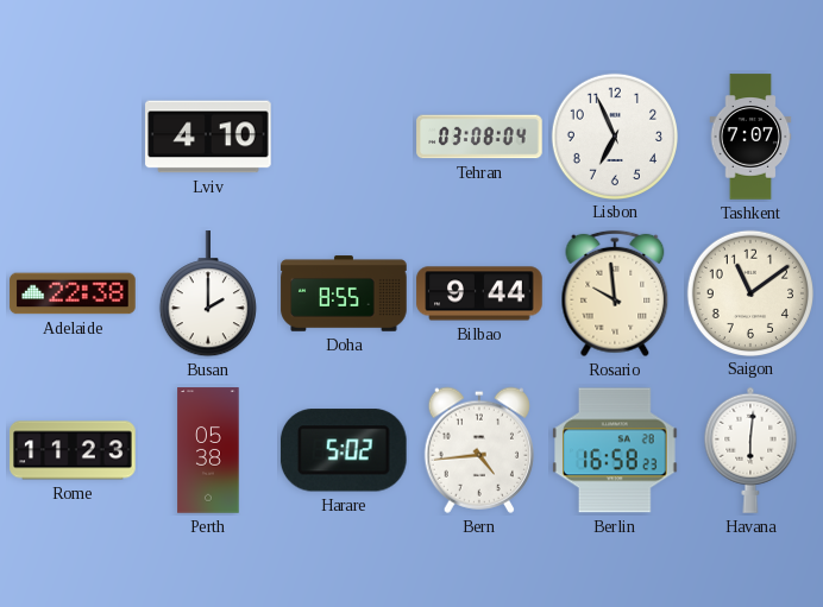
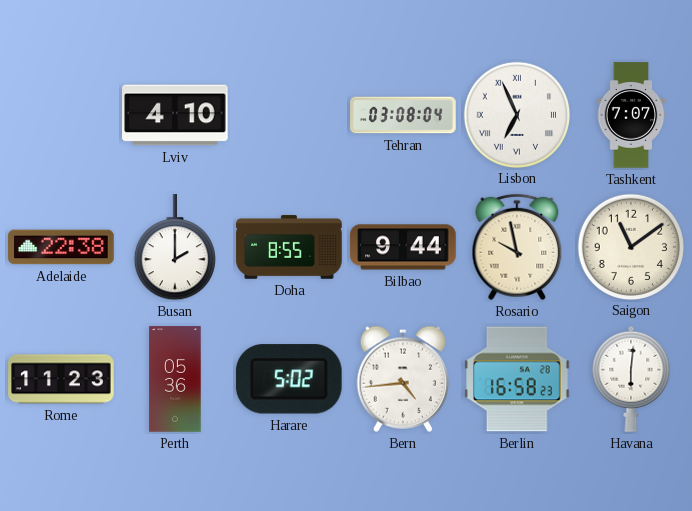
Lisbon numerals: Arabic -> Roman (516, 114)
Rosario: 9:59 -> 9:58 (517, 247)
Perth: 05:38 -> 05:36 (175, 379)
